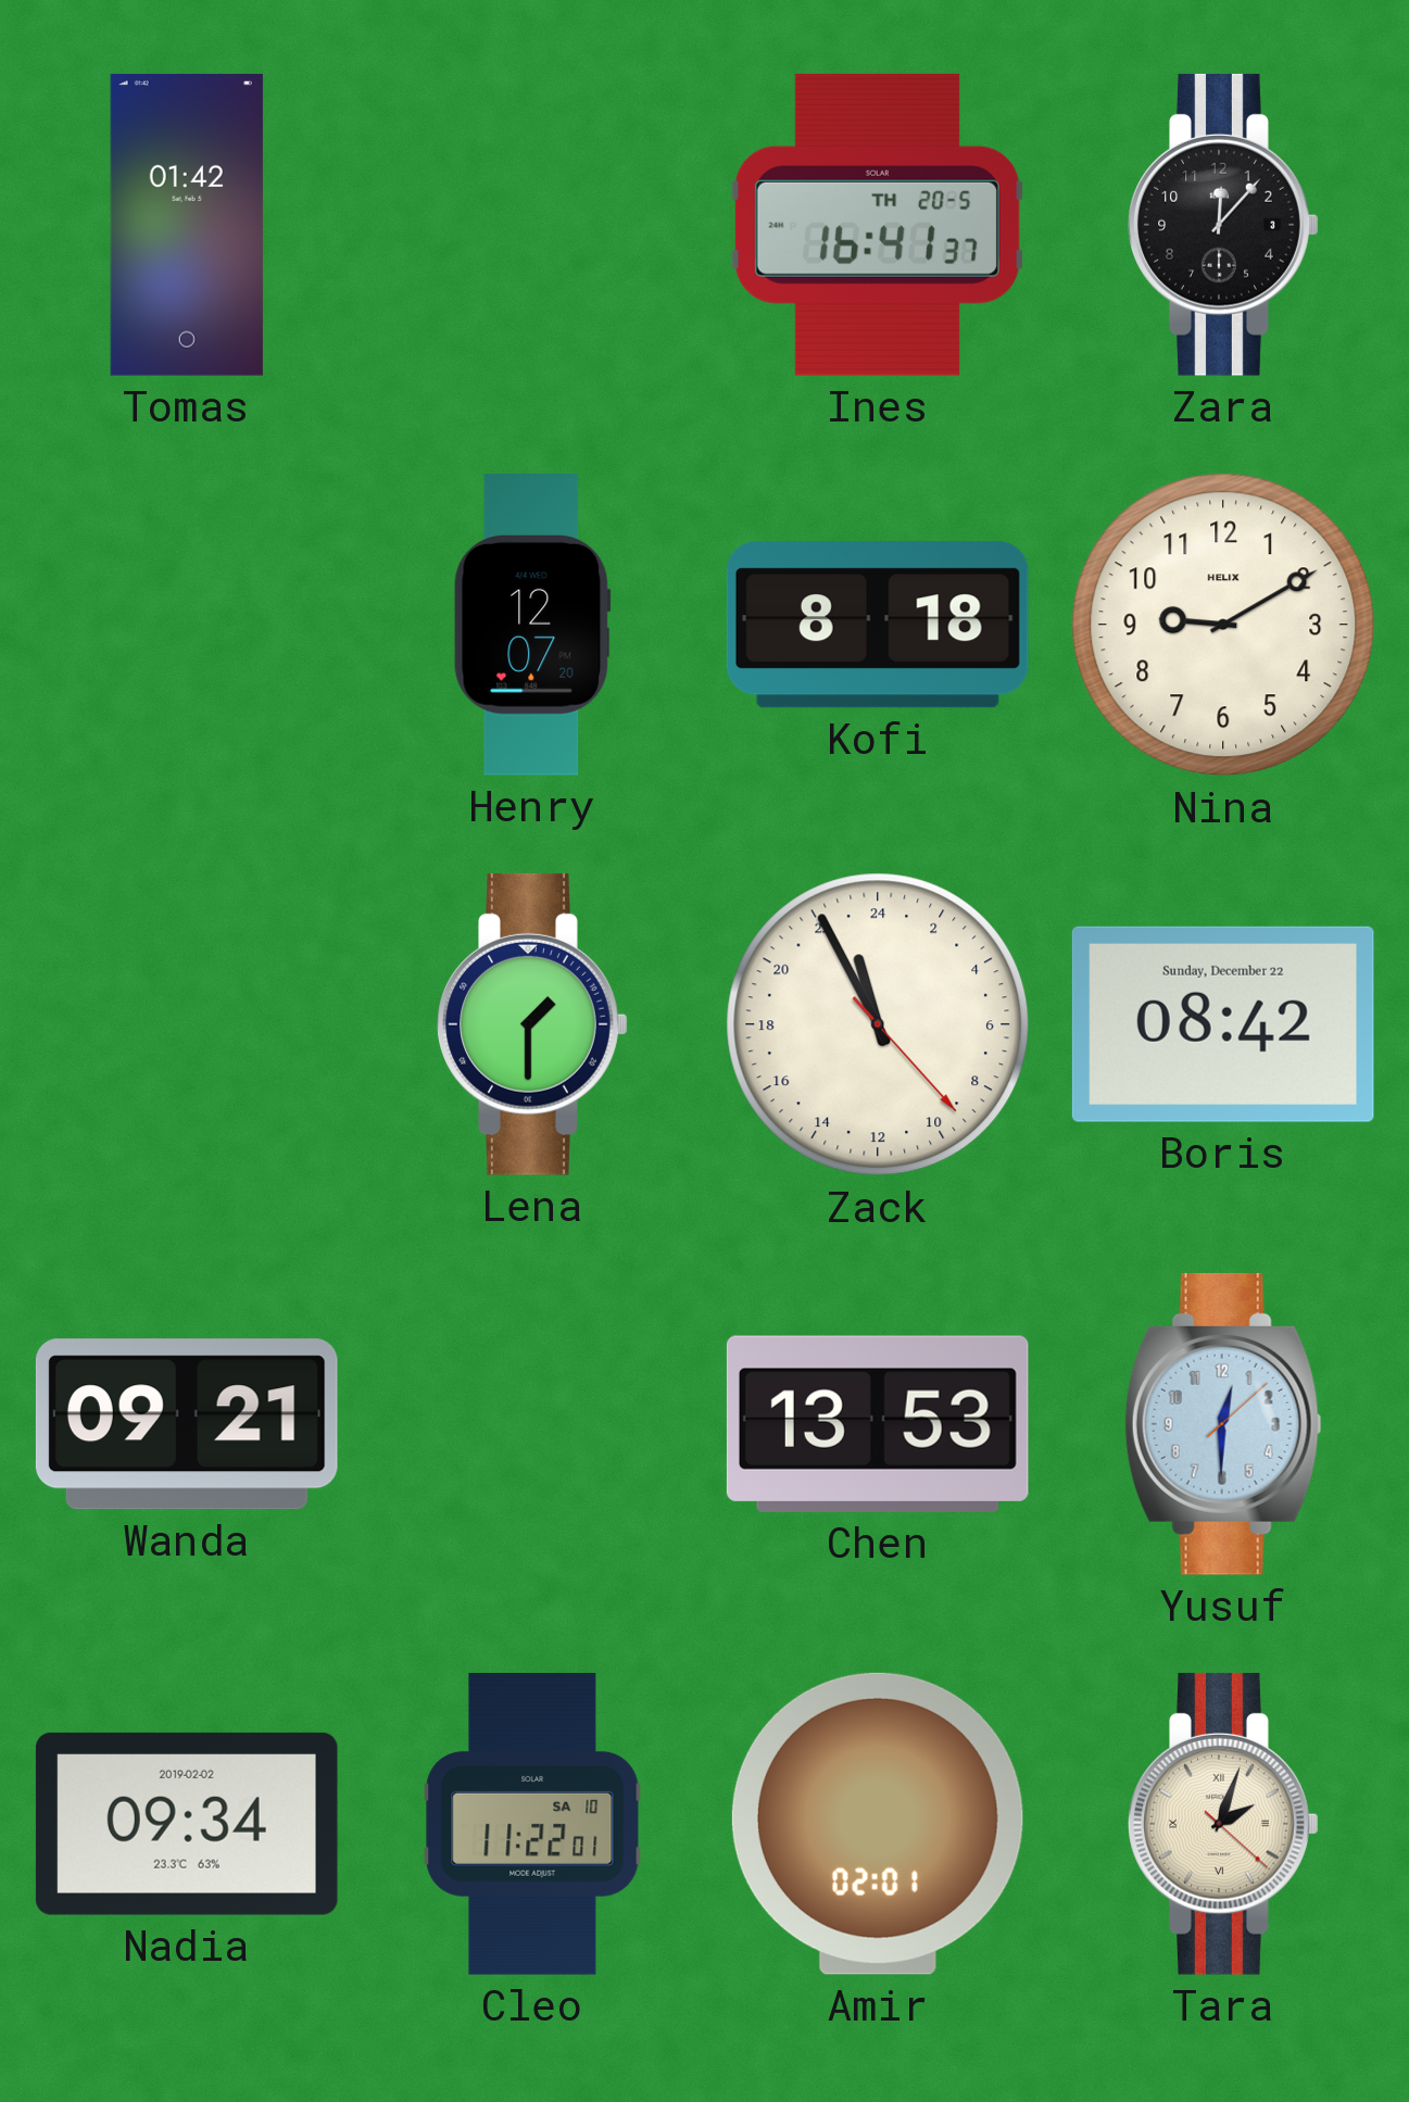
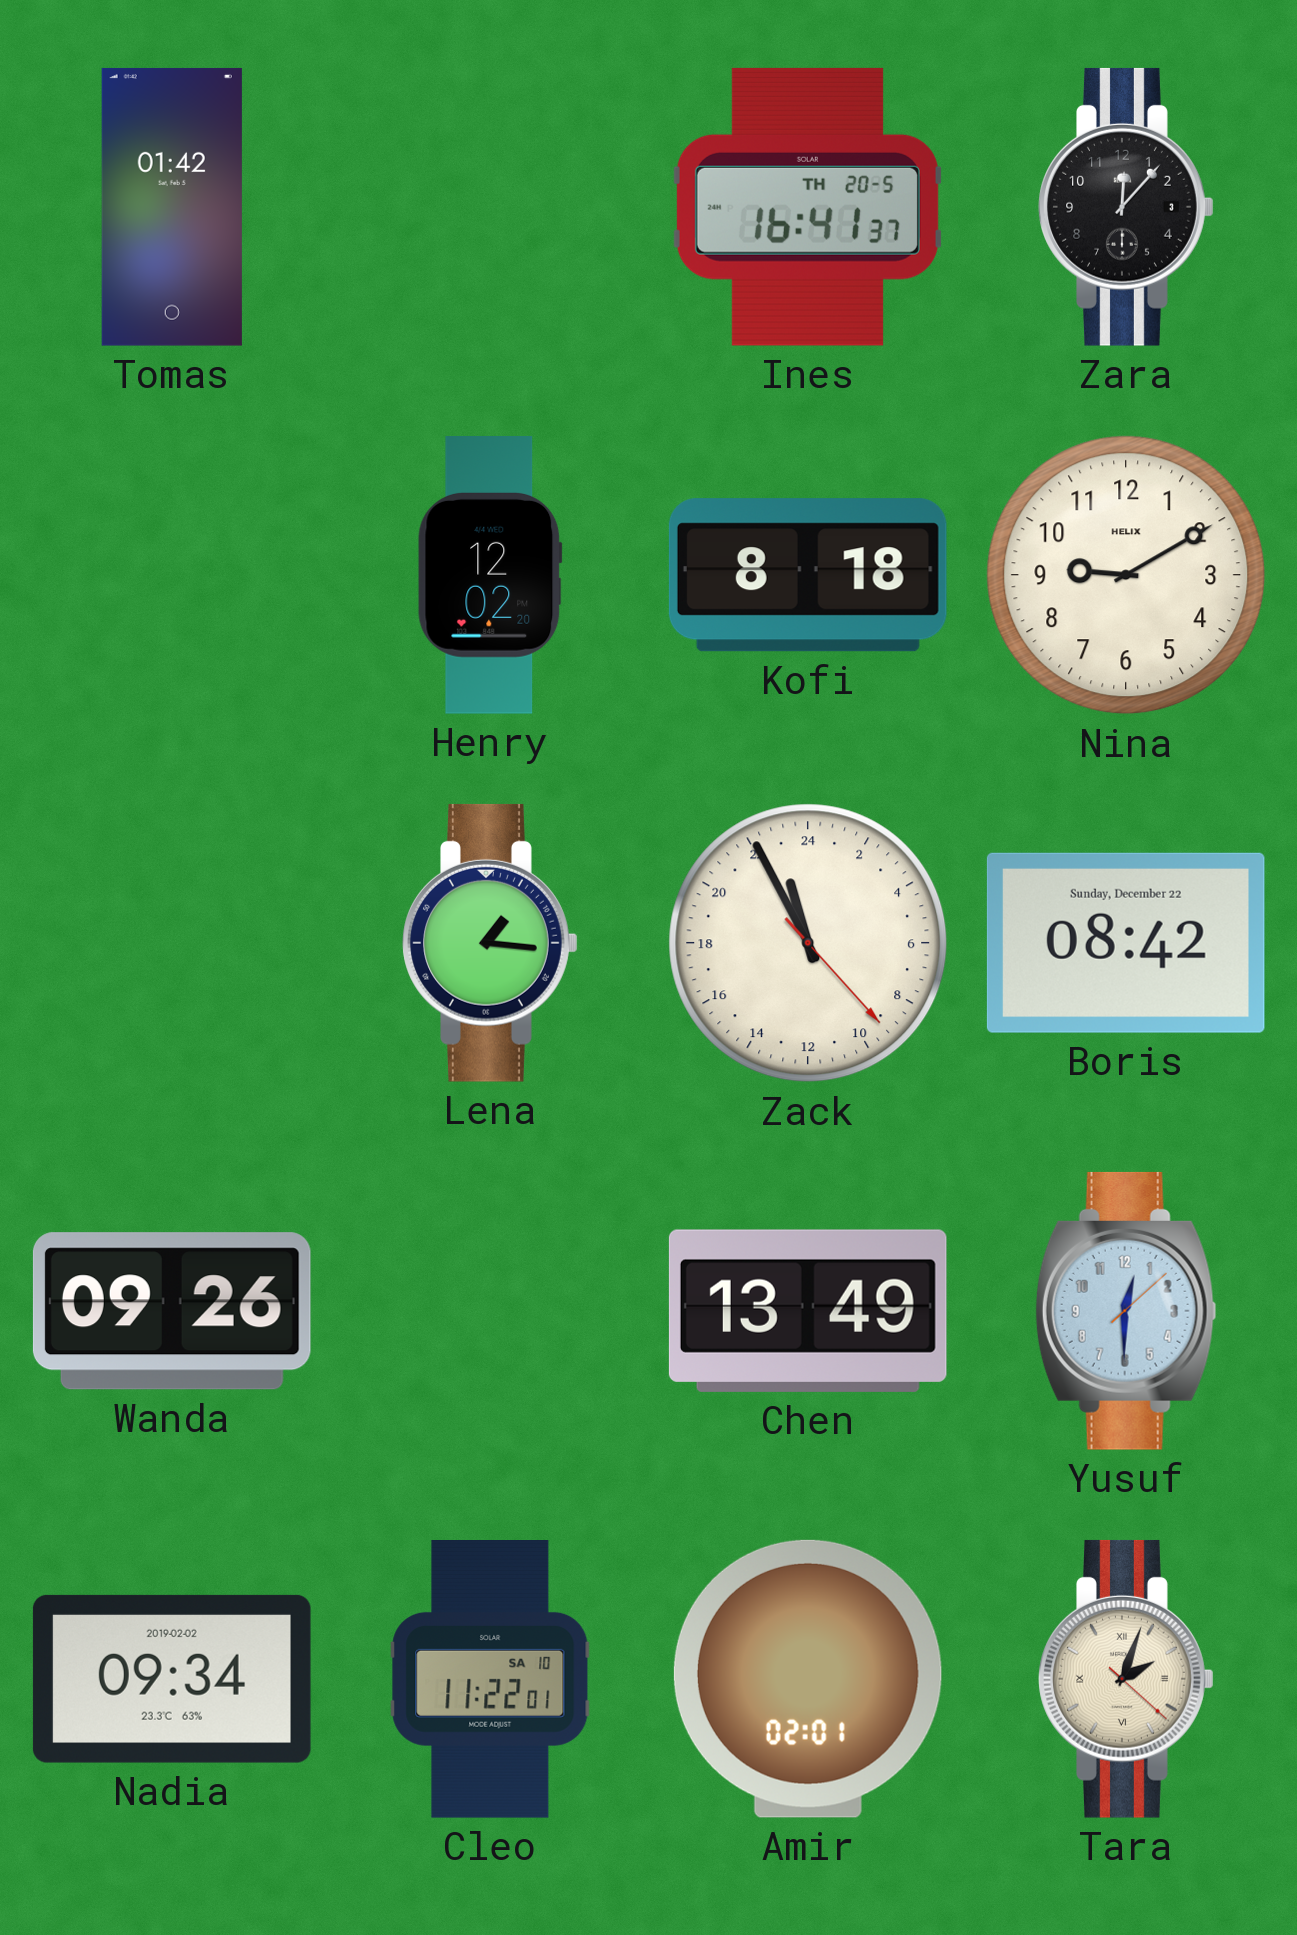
Henry: 12:07 -> 12:02 (490, 576)
Lena: 1:30 -> 1:16 (490, 943)
Wanda: 09:21 -> 09:26 (172, 1311)
Chen: 13:53 -> 13:49 (808, 1311)
